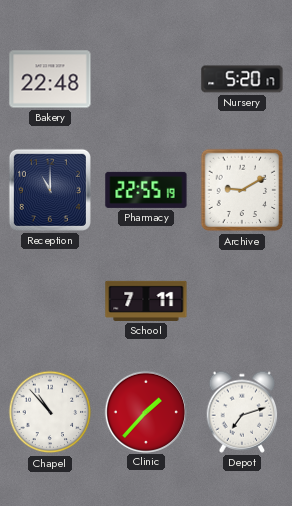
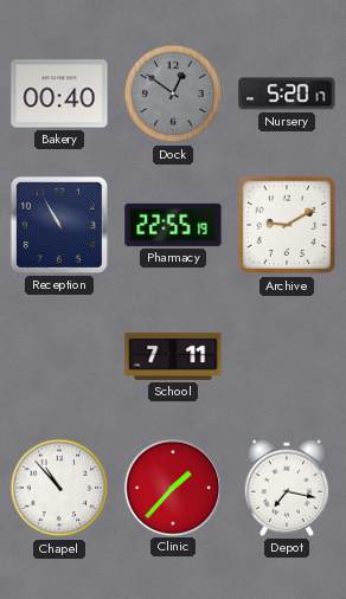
Bakery: 22:48 -> 00:40 (59, 94)
Dock: none -> 12:51 (173, 94)
Reception: 11:00 -> 10:55 (59, 225)
Depot: 7:12 -> 7:17 (287, 488)
